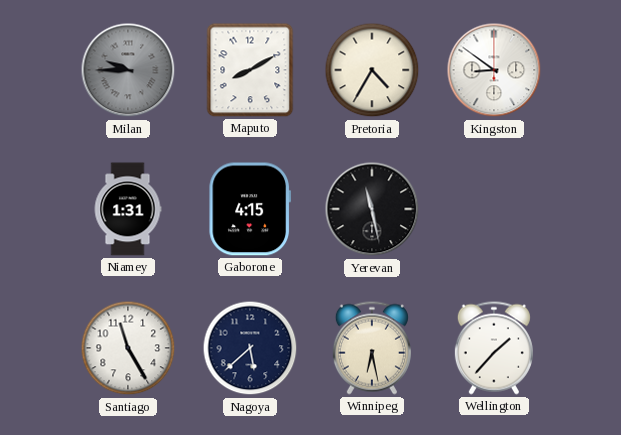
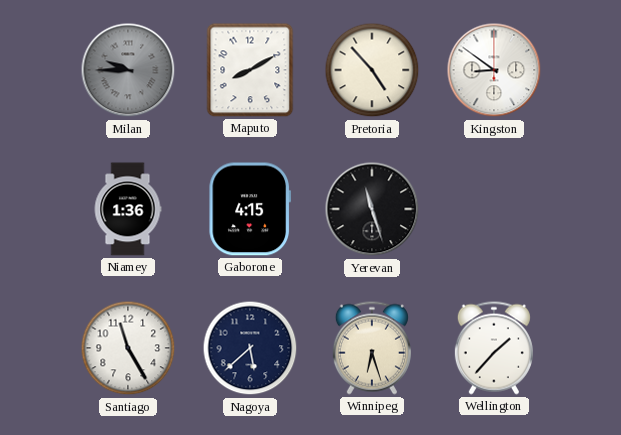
Pretoria: 4:35 -> 4:53 (372, 70)
Niamey: 1:31 -> 1:36 (128, 209)
Yerevan: 11:28 -> 11:27 (372, 209)
Winnipeg: 6:28 -> 6:27 (372, 348)
